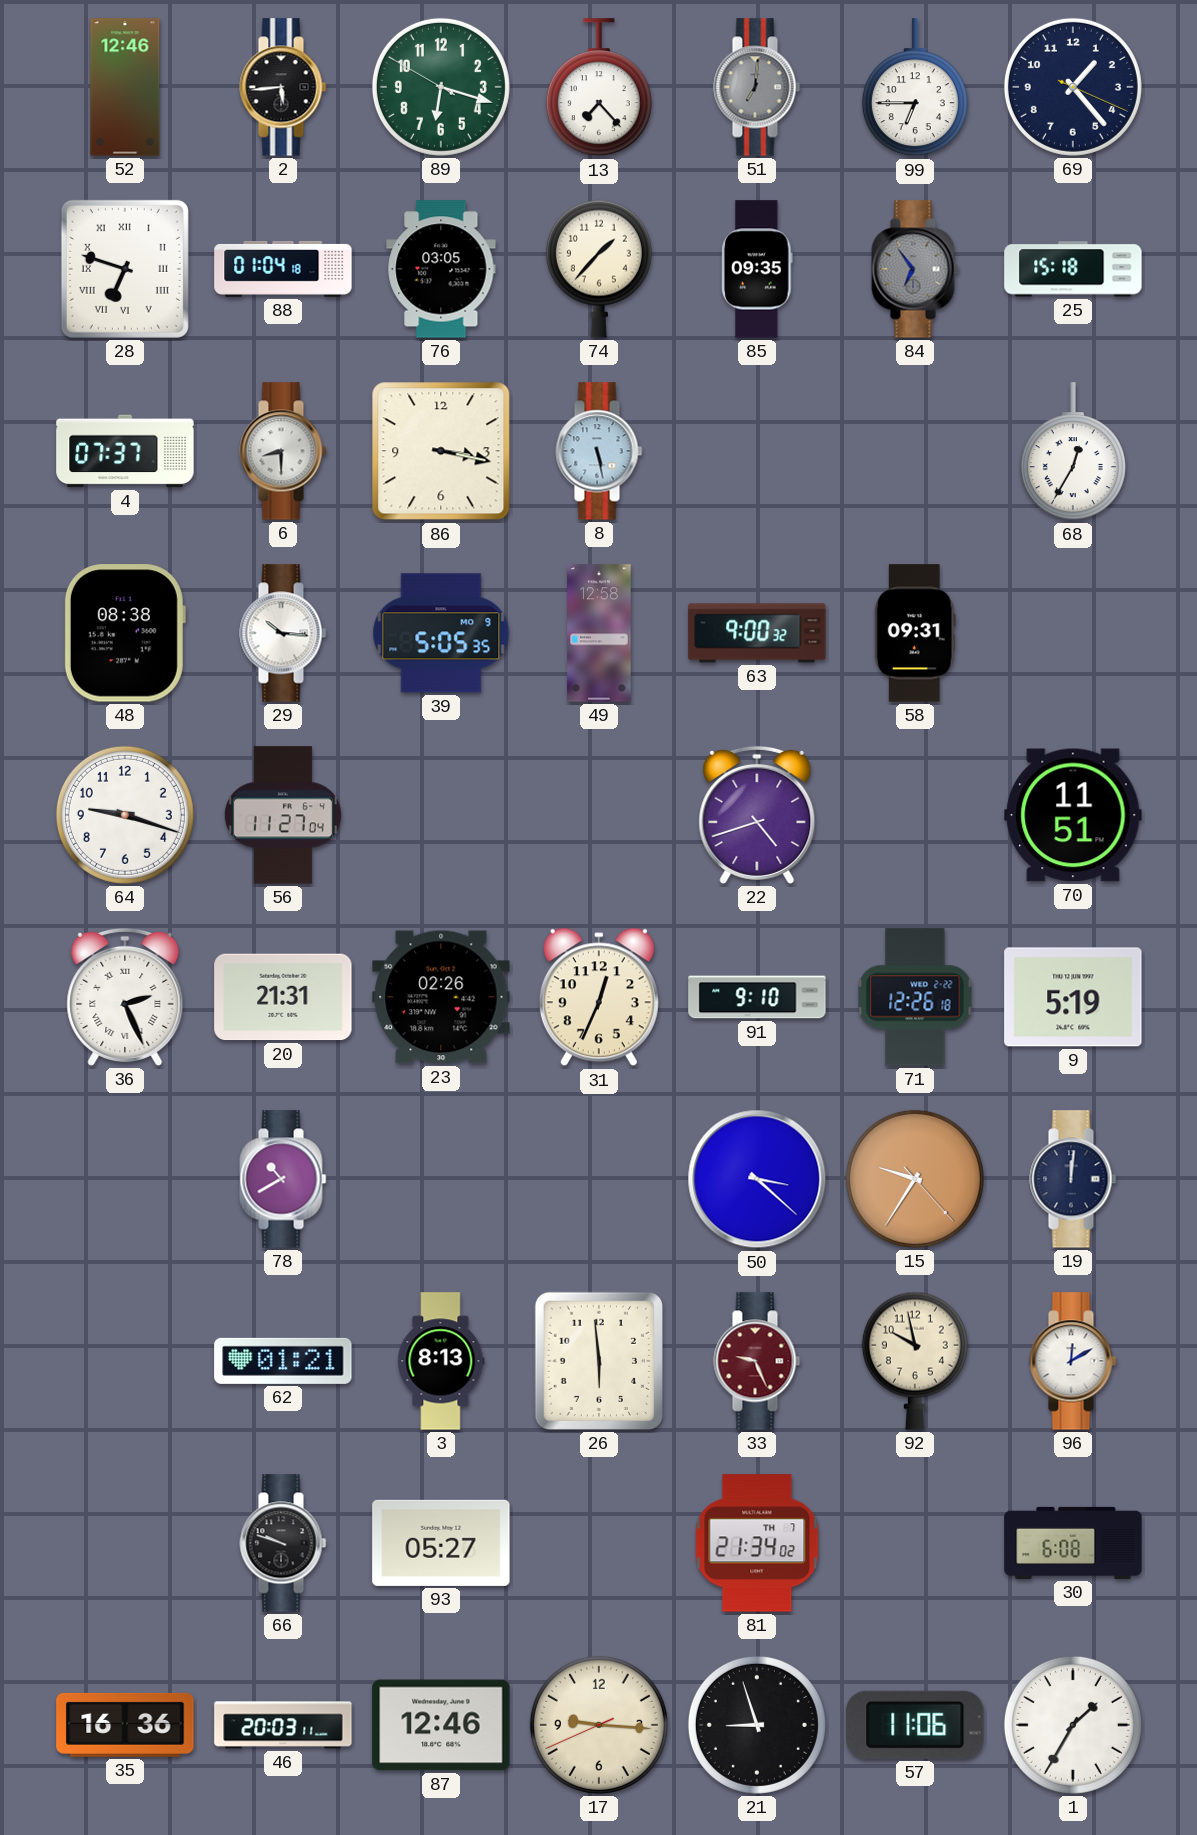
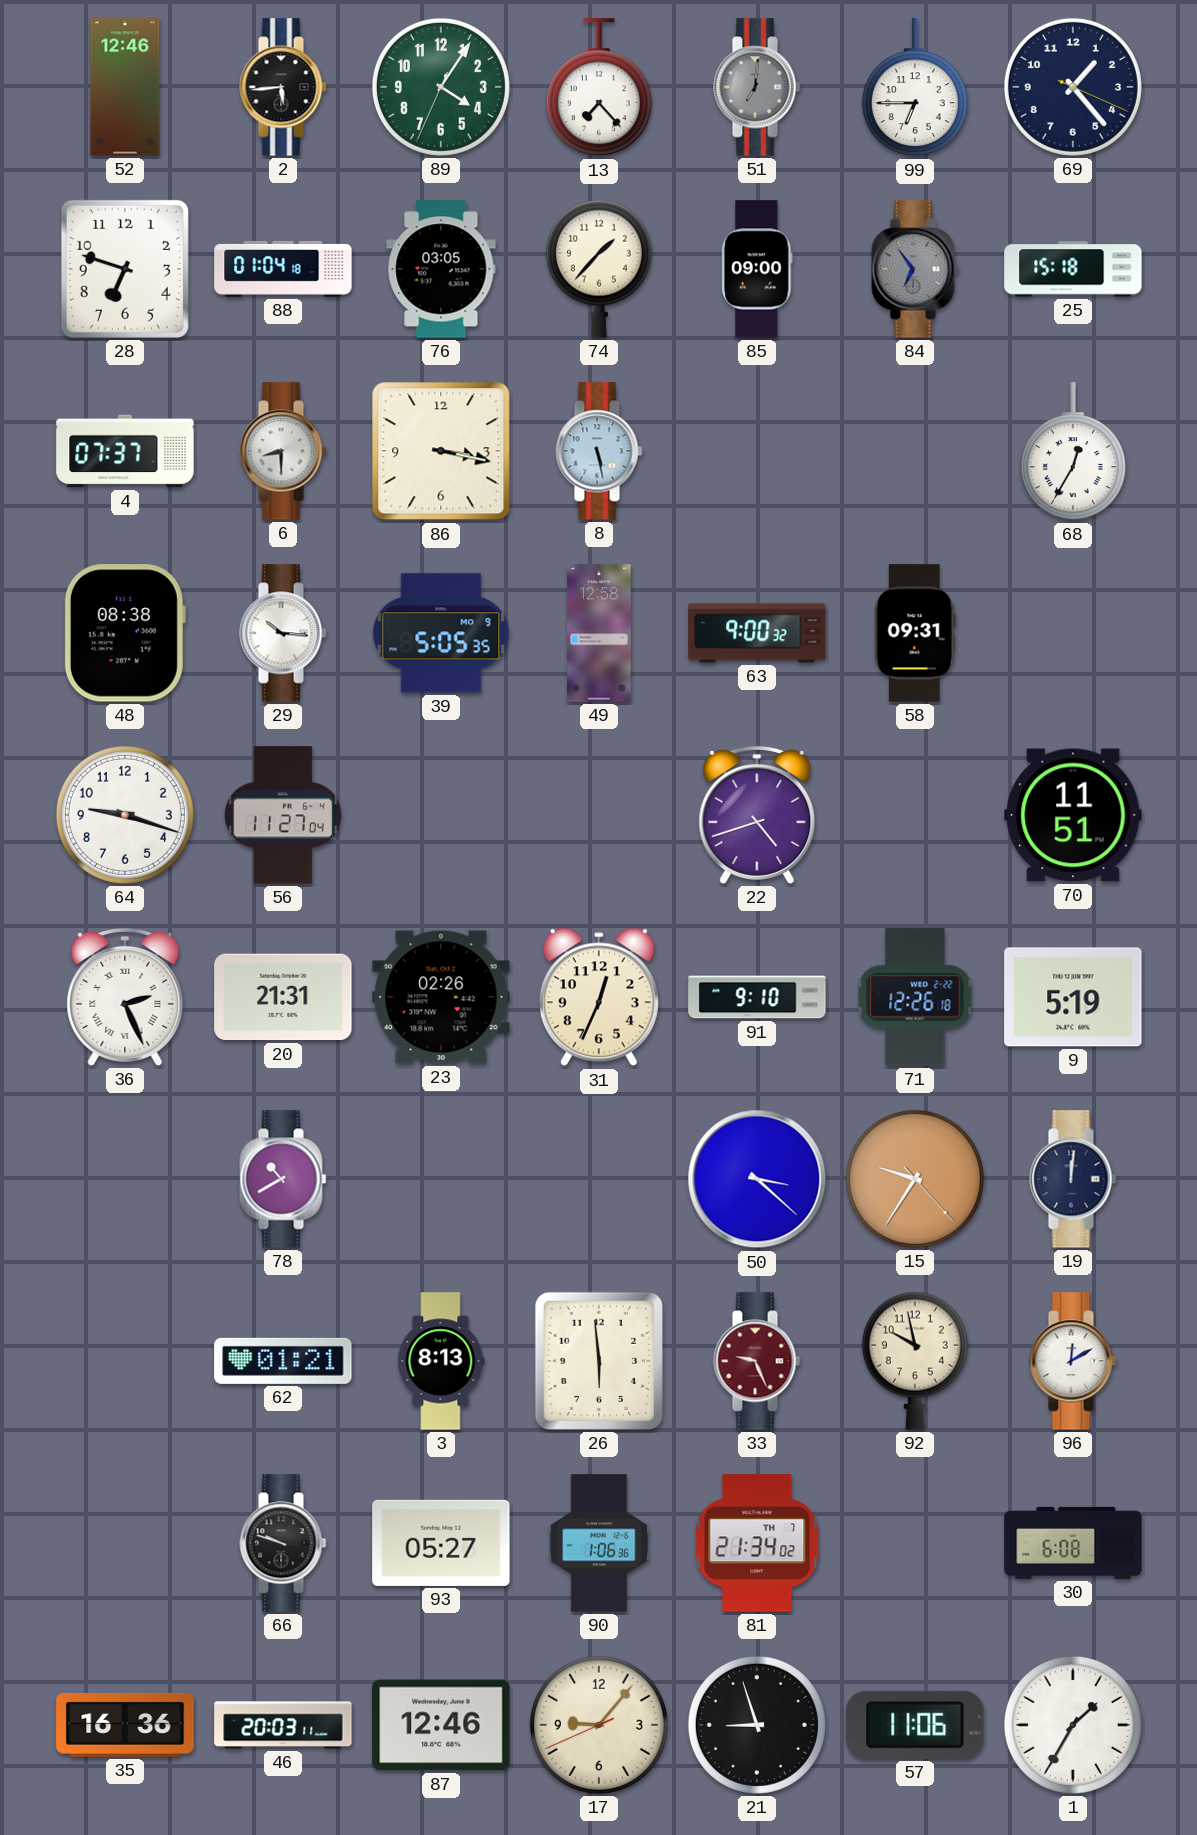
89: 6:17 -> 4:05 (441, 87)
28 numerals: Roman -> Arabic (125, 269)
85: 09:35 -> 09:00 (757, 269)
90: none -> 1:06 (599, 1543)
17: 9:15 -> 9:06 (599, 1725)
